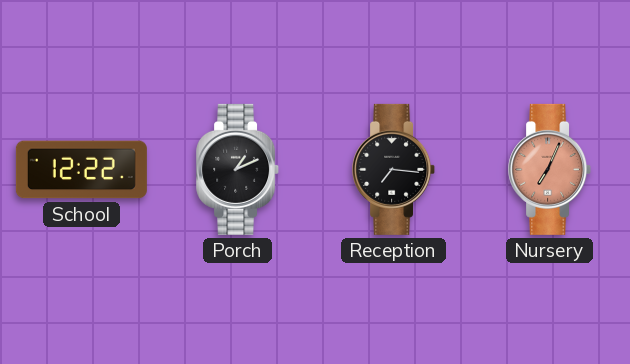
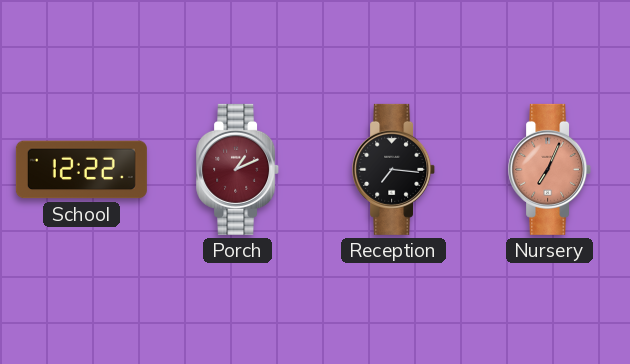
Porch dial: black -> burgundy (238, 169)
